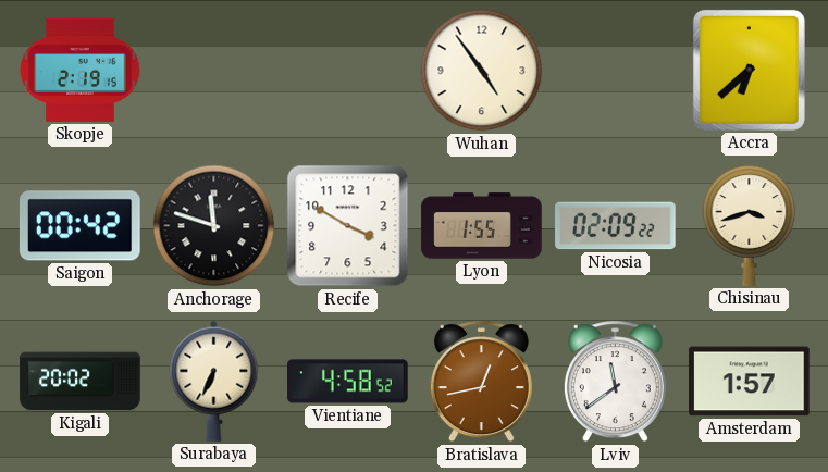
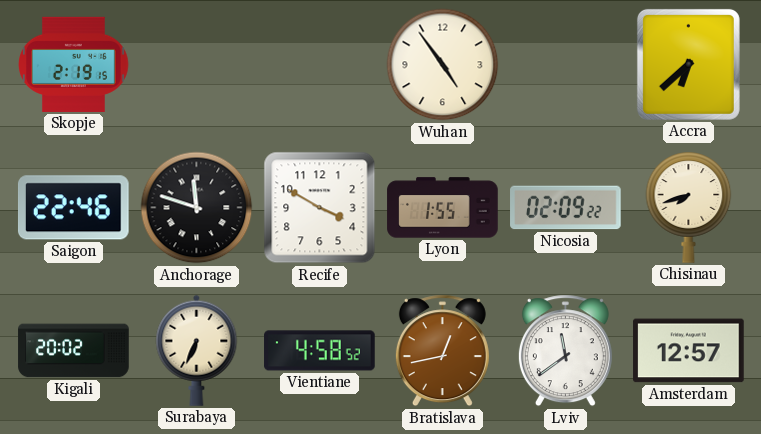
Saigon: 00:42 -> 22:46 (73, 208)
Chisinau: 3:42 -> 7:42 (689, 207)
Amsterdam: 1:57 -> 12:57 (689, 351)
